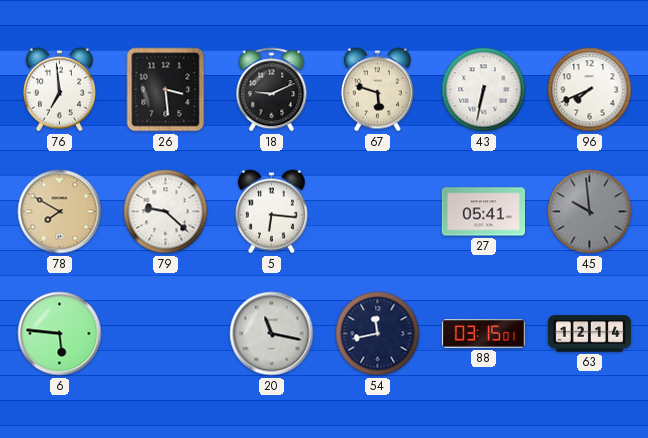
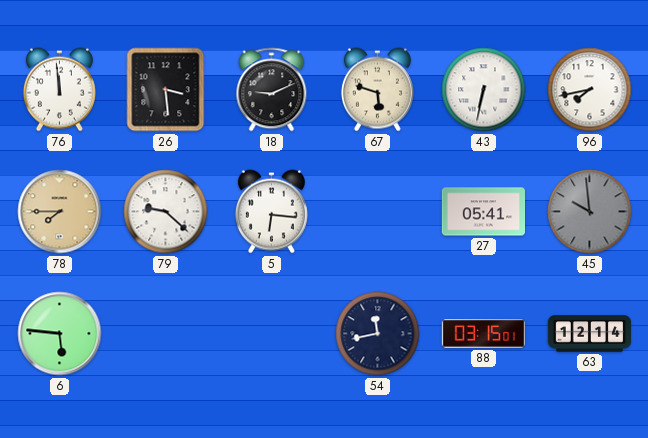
76: 6:59 -> 11:59 (59, 90)
96: 7:41 -> 7:43 (590, 90)
78: 7:50 -> 7:45 (60, 212)
20: 11:17 -> none (272, 334)
